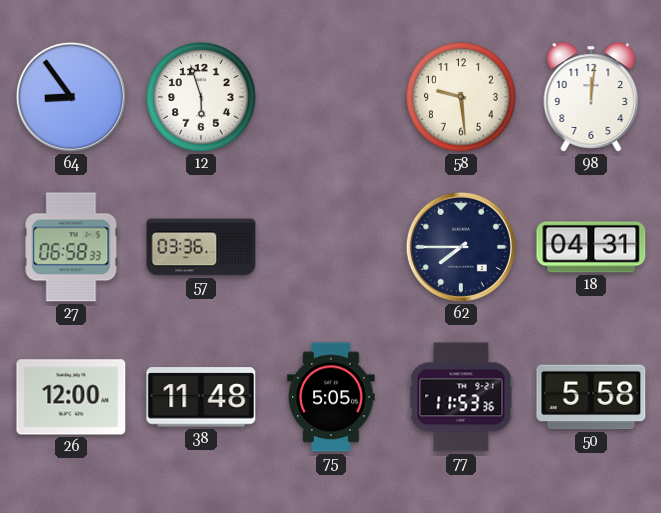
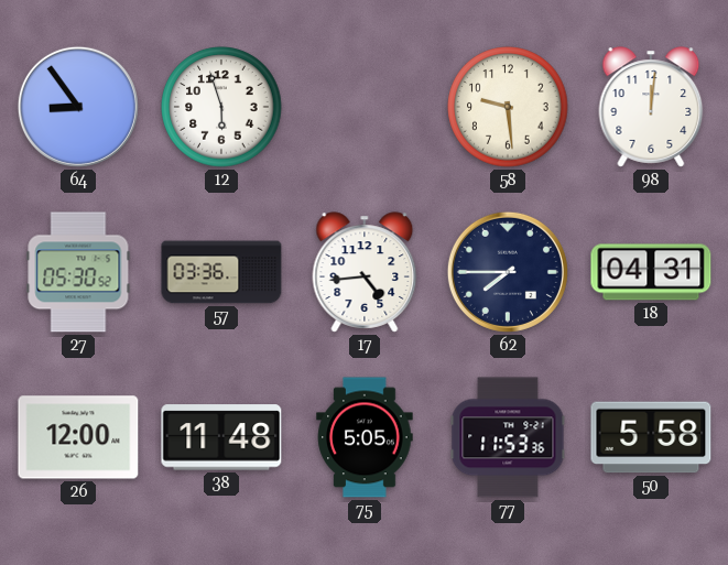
27: 06:58 -> 05:30 (78, 272)
17: none -> 4:44 (365, 272)
